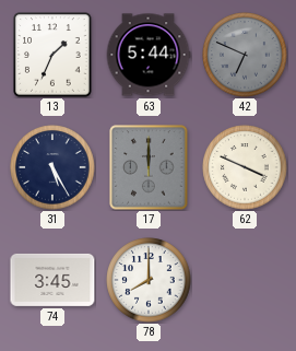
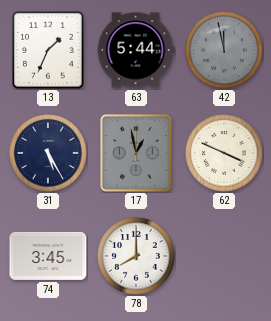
42: 6:49 -> 11:58 (224, 50)
17: 12:00 -> 12:58 (136, 153)
